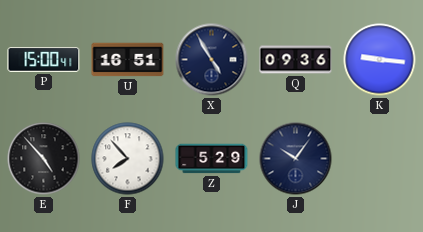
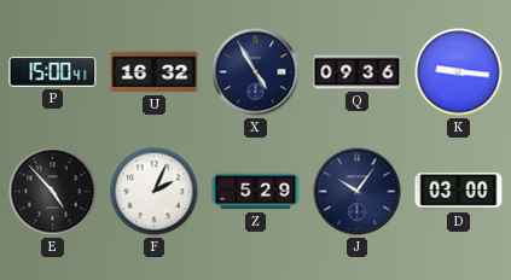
U: 16:51 -> 16:32 (155, 72)
F: 7:53 -> 2:04 (155, 192)
D: none -> 03:00 (459, 191)
